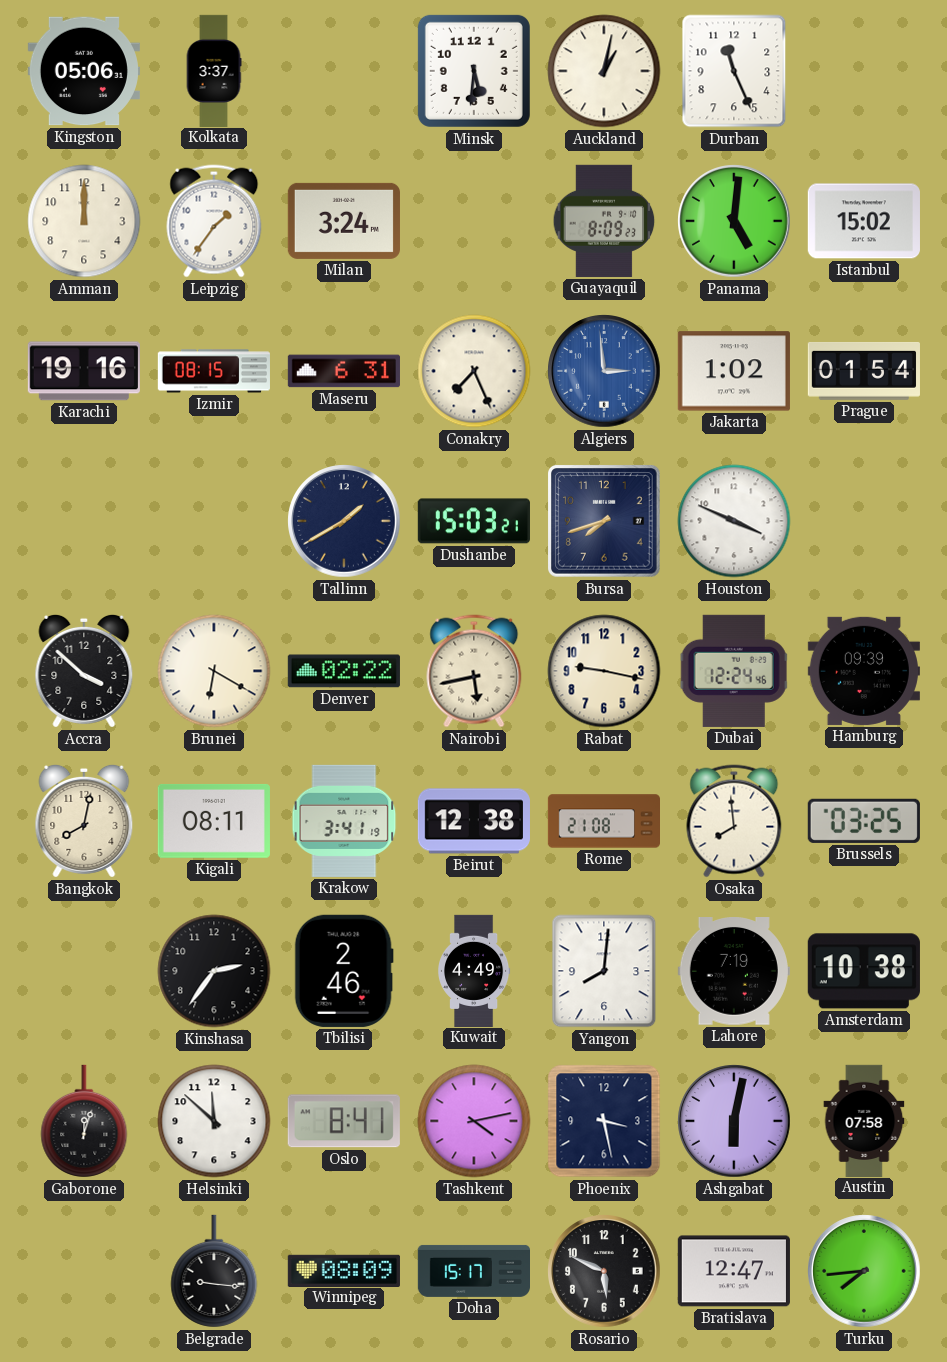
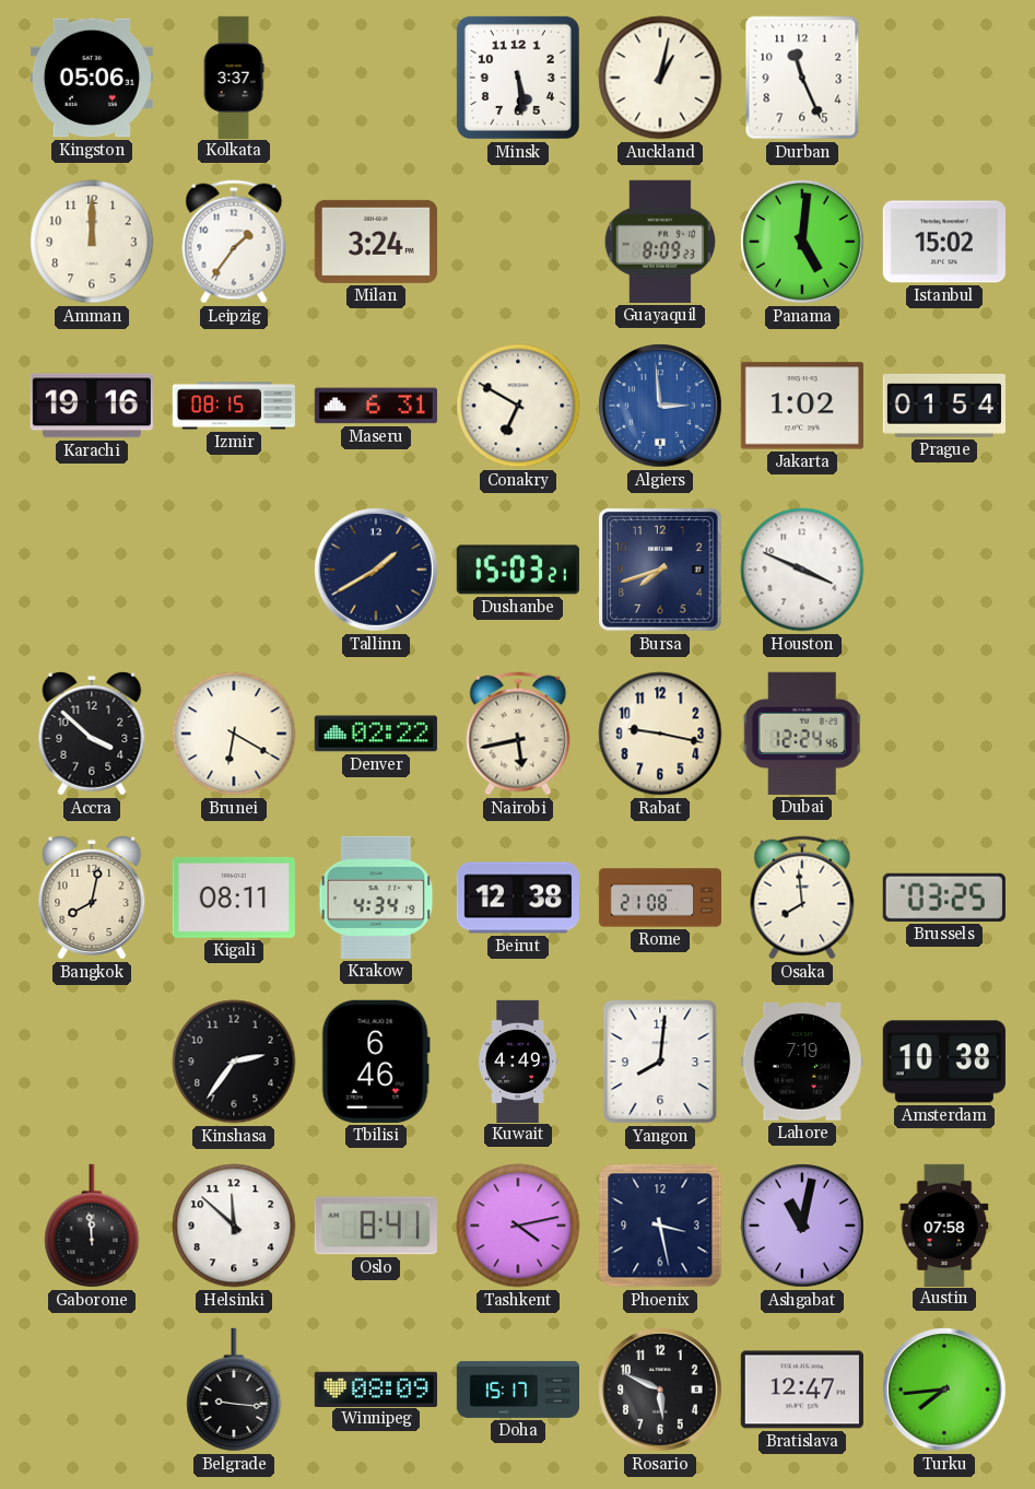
Minsk: 5:31 -> 5:29 (518, 78)
Conakry: 7:26 -> 6:50 (518, 406)
Hamburg: 09:39 -> none (864, 671)
Krakow: 3:41 -> 4:34 (376, 898)
Tbilisi: 2:46 -> 6:46 (376, 1062)
Gaborone: 12:03 -> 11:59 (92, 1226)
Ashgabat: 6:02 -> 11:02 (802, 1226)
